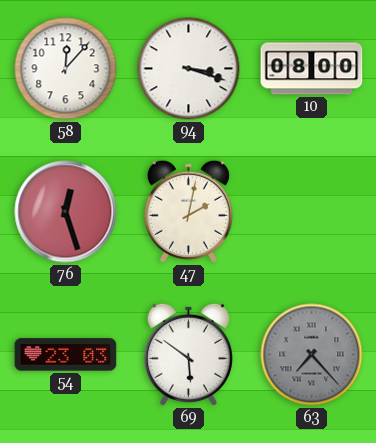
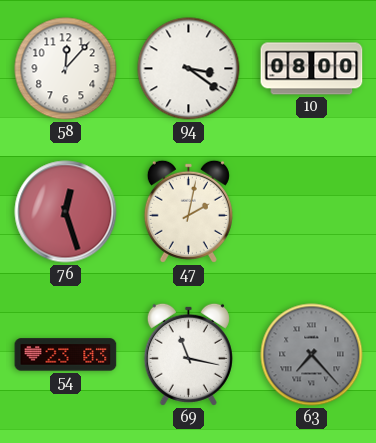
94: 3:18 -> 3:21 (189, 69)
69: 5:51 -> 11:17 (188, 354)
